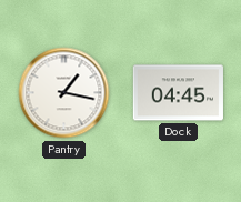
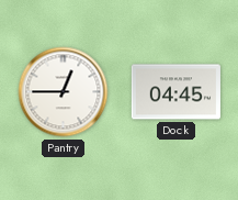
Pantry: 1:17 -> 12:45 (64, 92)
